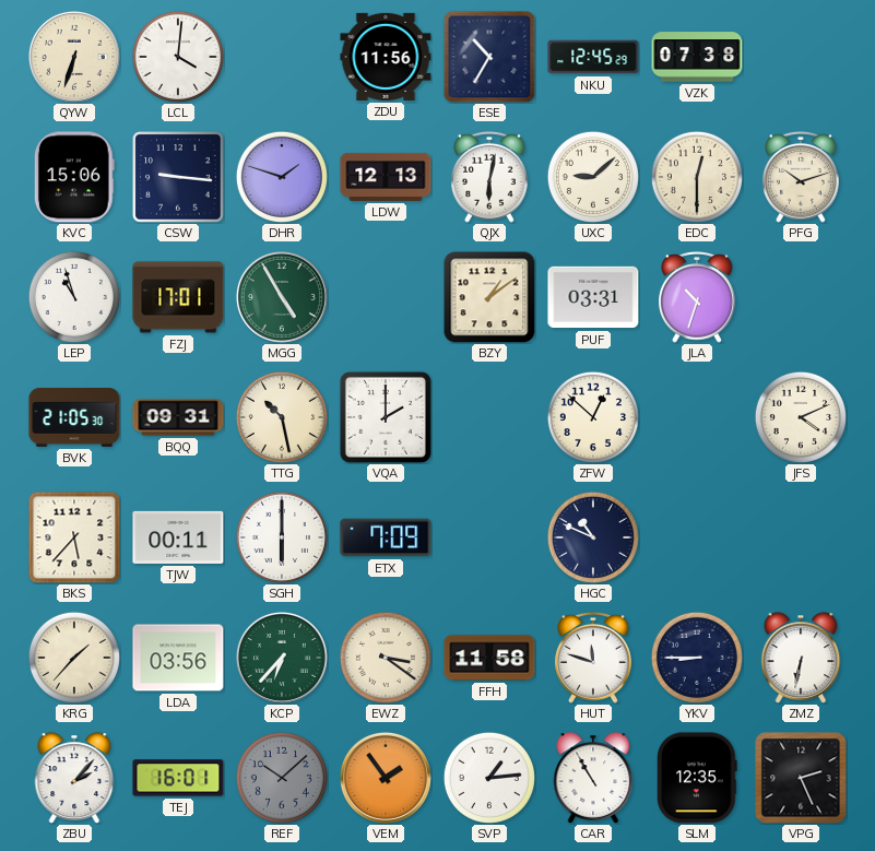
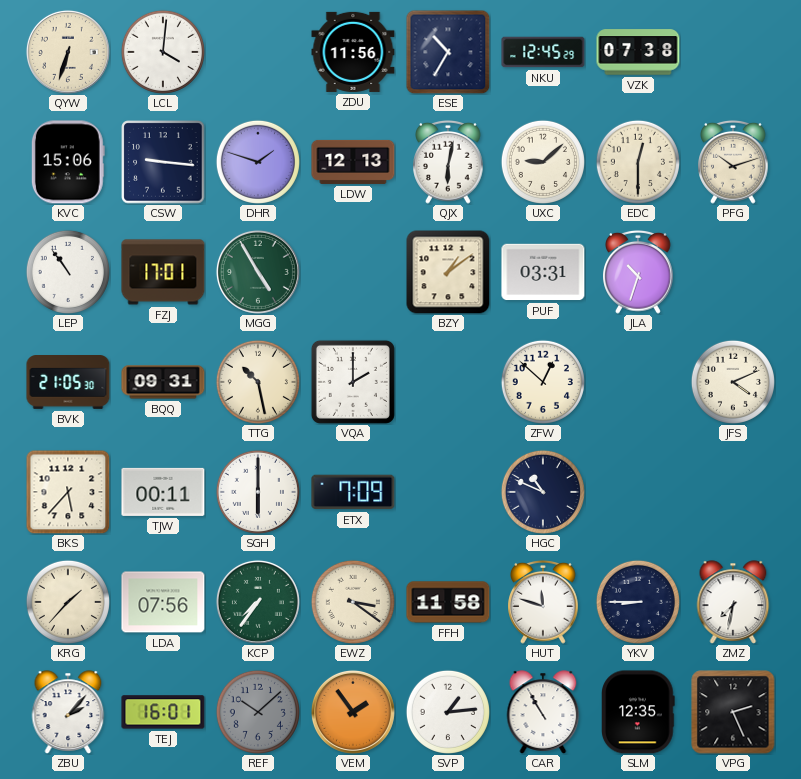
LEP: 10:57 -> 10:54 (68, 272)
LDA: 03:56 -> 07:56 (163, 602)
KCP: 6:37 -> 7:36 (258, 602)
ZMZ: 6:32 -> 7:32 (733, 602)
